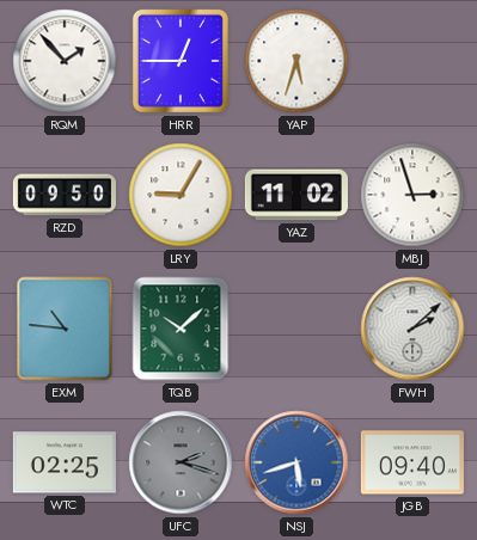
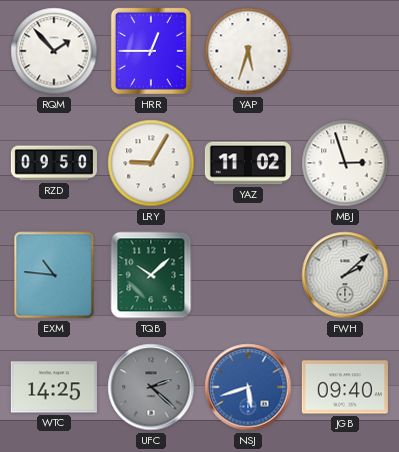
WTC: 02:25 -> 14:25 (54, 387)
UFC: 2:18 -> 2:22 (151, 387)
